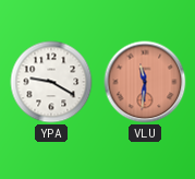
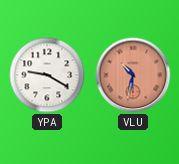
VLU: 11:31 -> 10:32 (133, 75)
